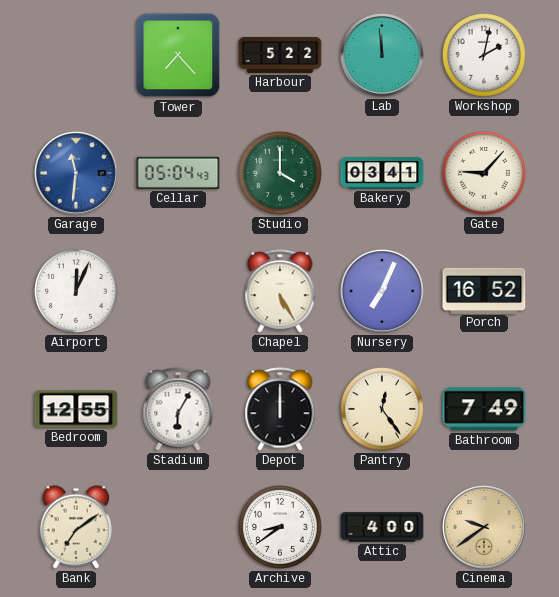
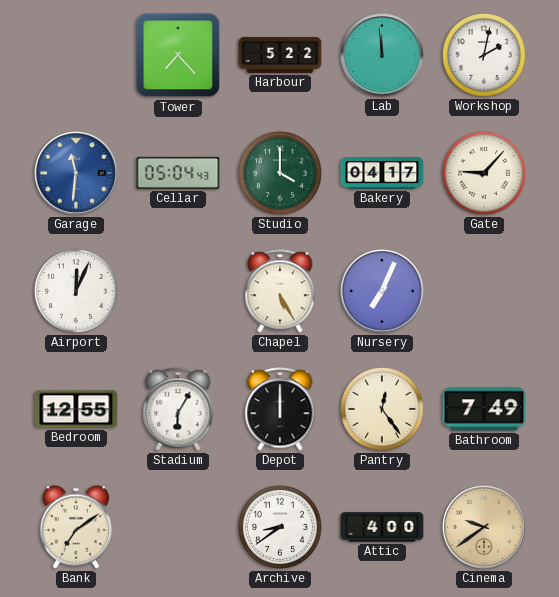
Bakery: 03:41 -> 04:17 (382, 173)
Porch: 16:52 -> none (484, 290)
